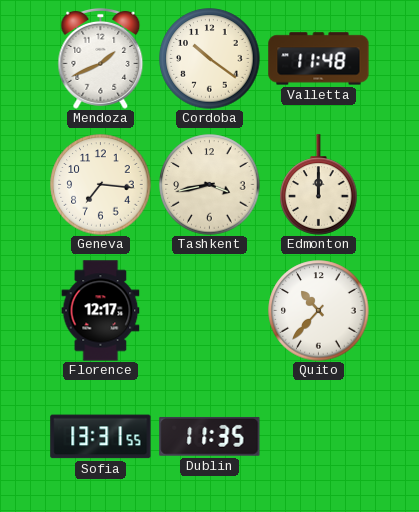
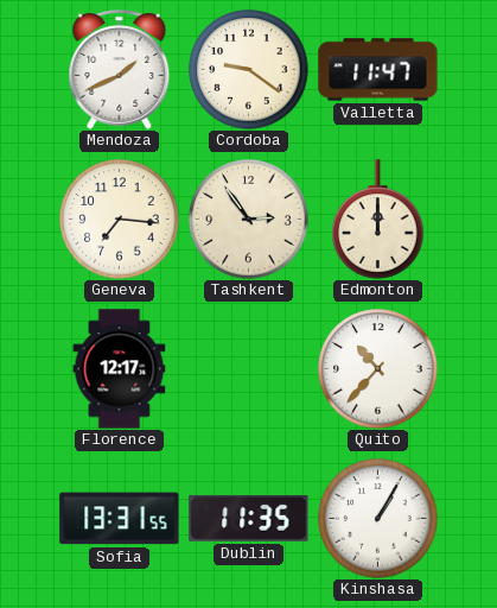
Cordoba: 10:21 -> 9:21 (249, 70)
Valletta: 11:48 -> 11:47 (378, 70)
Tashkent: 3:43 -> 2:54 (249, 220)
Kinshasa: none -> 1:05 (378, 519)
